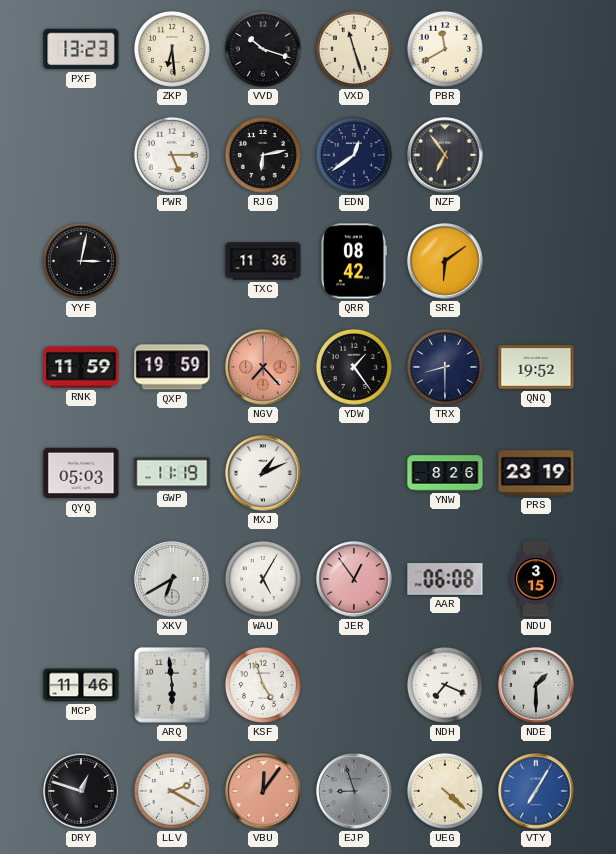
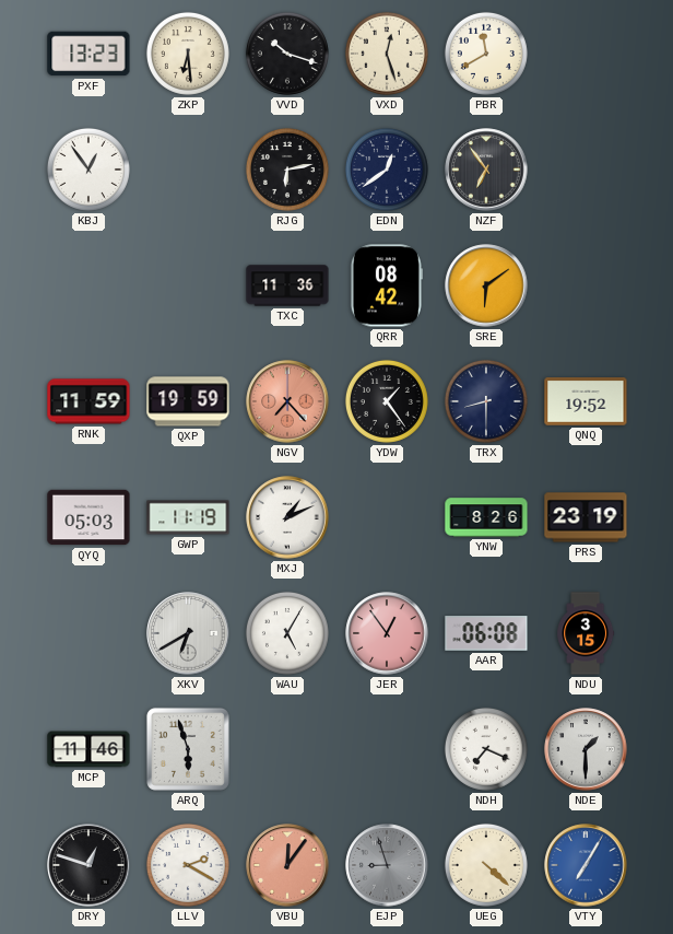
VXD: 11:27 -> 12:27 (387, 54)
KBJ: none -> 12:54 (88, 170)
PWR: 5:15 -> none (172, 155)
YYF: 3:02 -> none (81, 261)
ARQ: 5:59 -> 5:57 (188, 749)
KSF: 4:57 -> none (263, 685)
